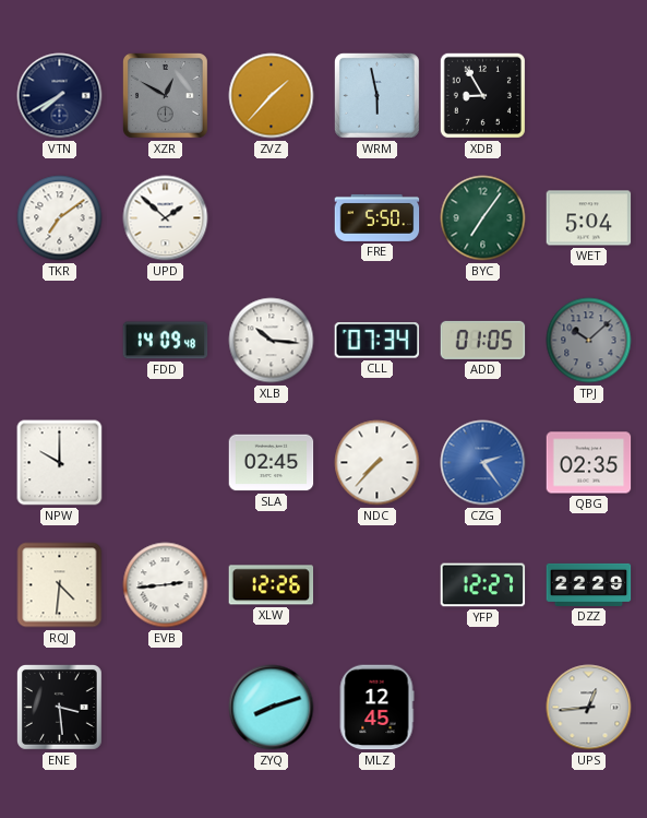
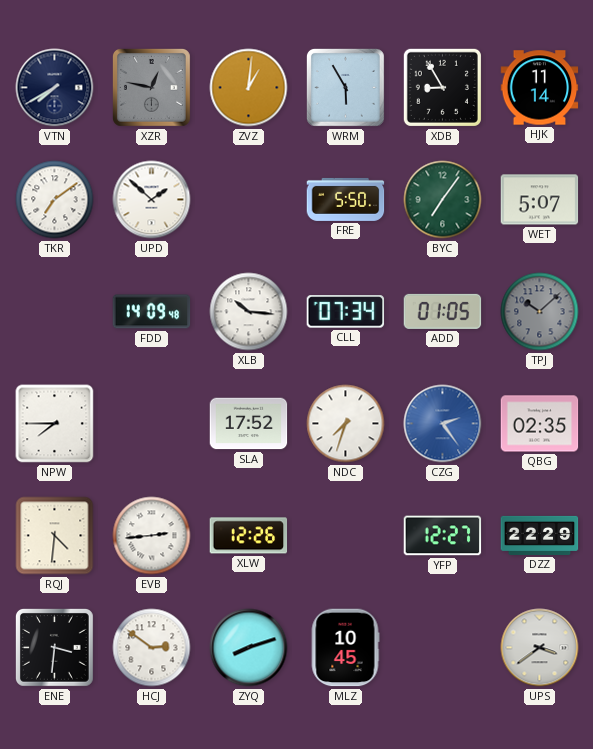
XZR: 12:50 -> 12:47 (152, 88)
ZVZ: 1:37 -> 1:01 (249, 88)
WRM: 5:58 -> 5:55 (346, 88)
HJK: none -> 11:14 (540, 88)
WET: 5:04 -> 5:07 (540, 200)
NPW: 10:00 -> 7:45 (55, 424)
SLA: 02:45 -> 17:52 (249, 424)
NDC: 7:37 -> 7:33 (346, 424)
ENE: 3:29 -> 3:31 (55, 648)
HCJ: none -> 2:51 (152, 648)
MLZ: 12:45 -> 10:45 (345, 648)
UPS: 12:44 -> 3:39 (540, 648)
